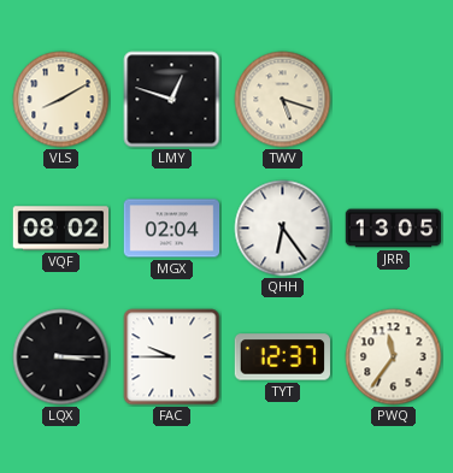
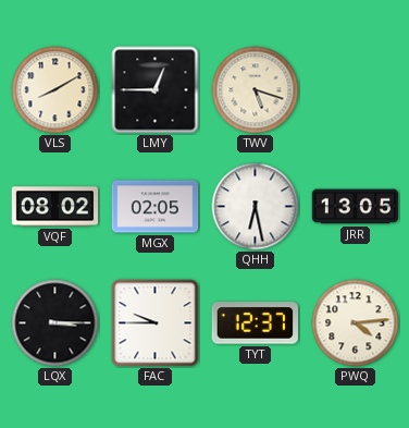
LMY: 12:48 -> 12:45 (156, 90)
MGX: 02:04 -> 02:05 (156, 207)
QHH: 6:24 -> 6:28 (256, 207)
PWQ: 11:36 -> 4:14 (356, 323)
